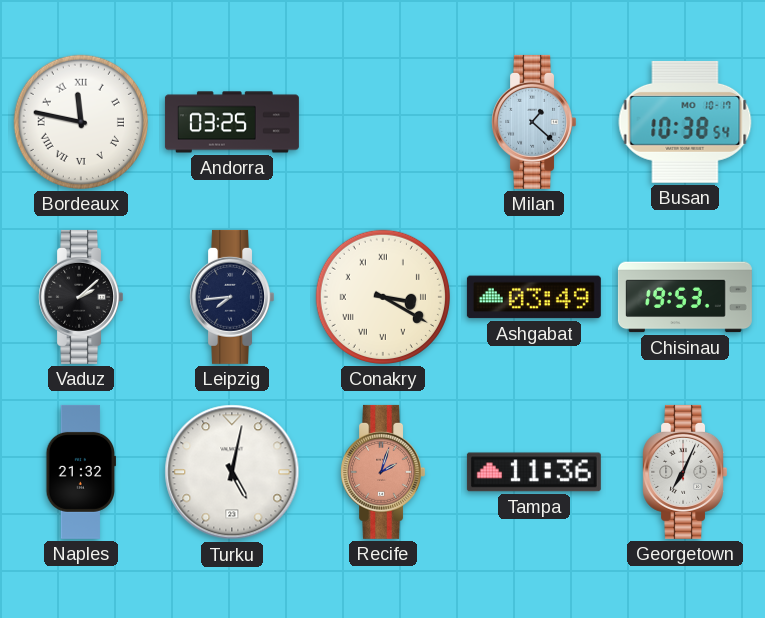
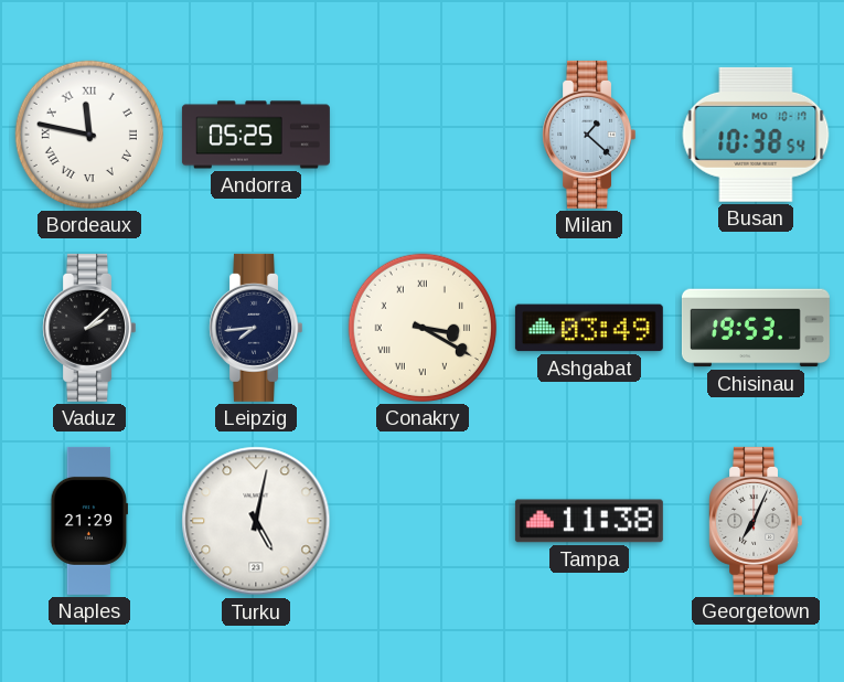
Andorra: 03:25 -> 05:25 (256, 135)
Naples: 21:32 -> 21:29 (89, 521)
Recife: 2:03 -> none (382, 472)
Tampa: 11:36 -> 11:38 (589, 521)
